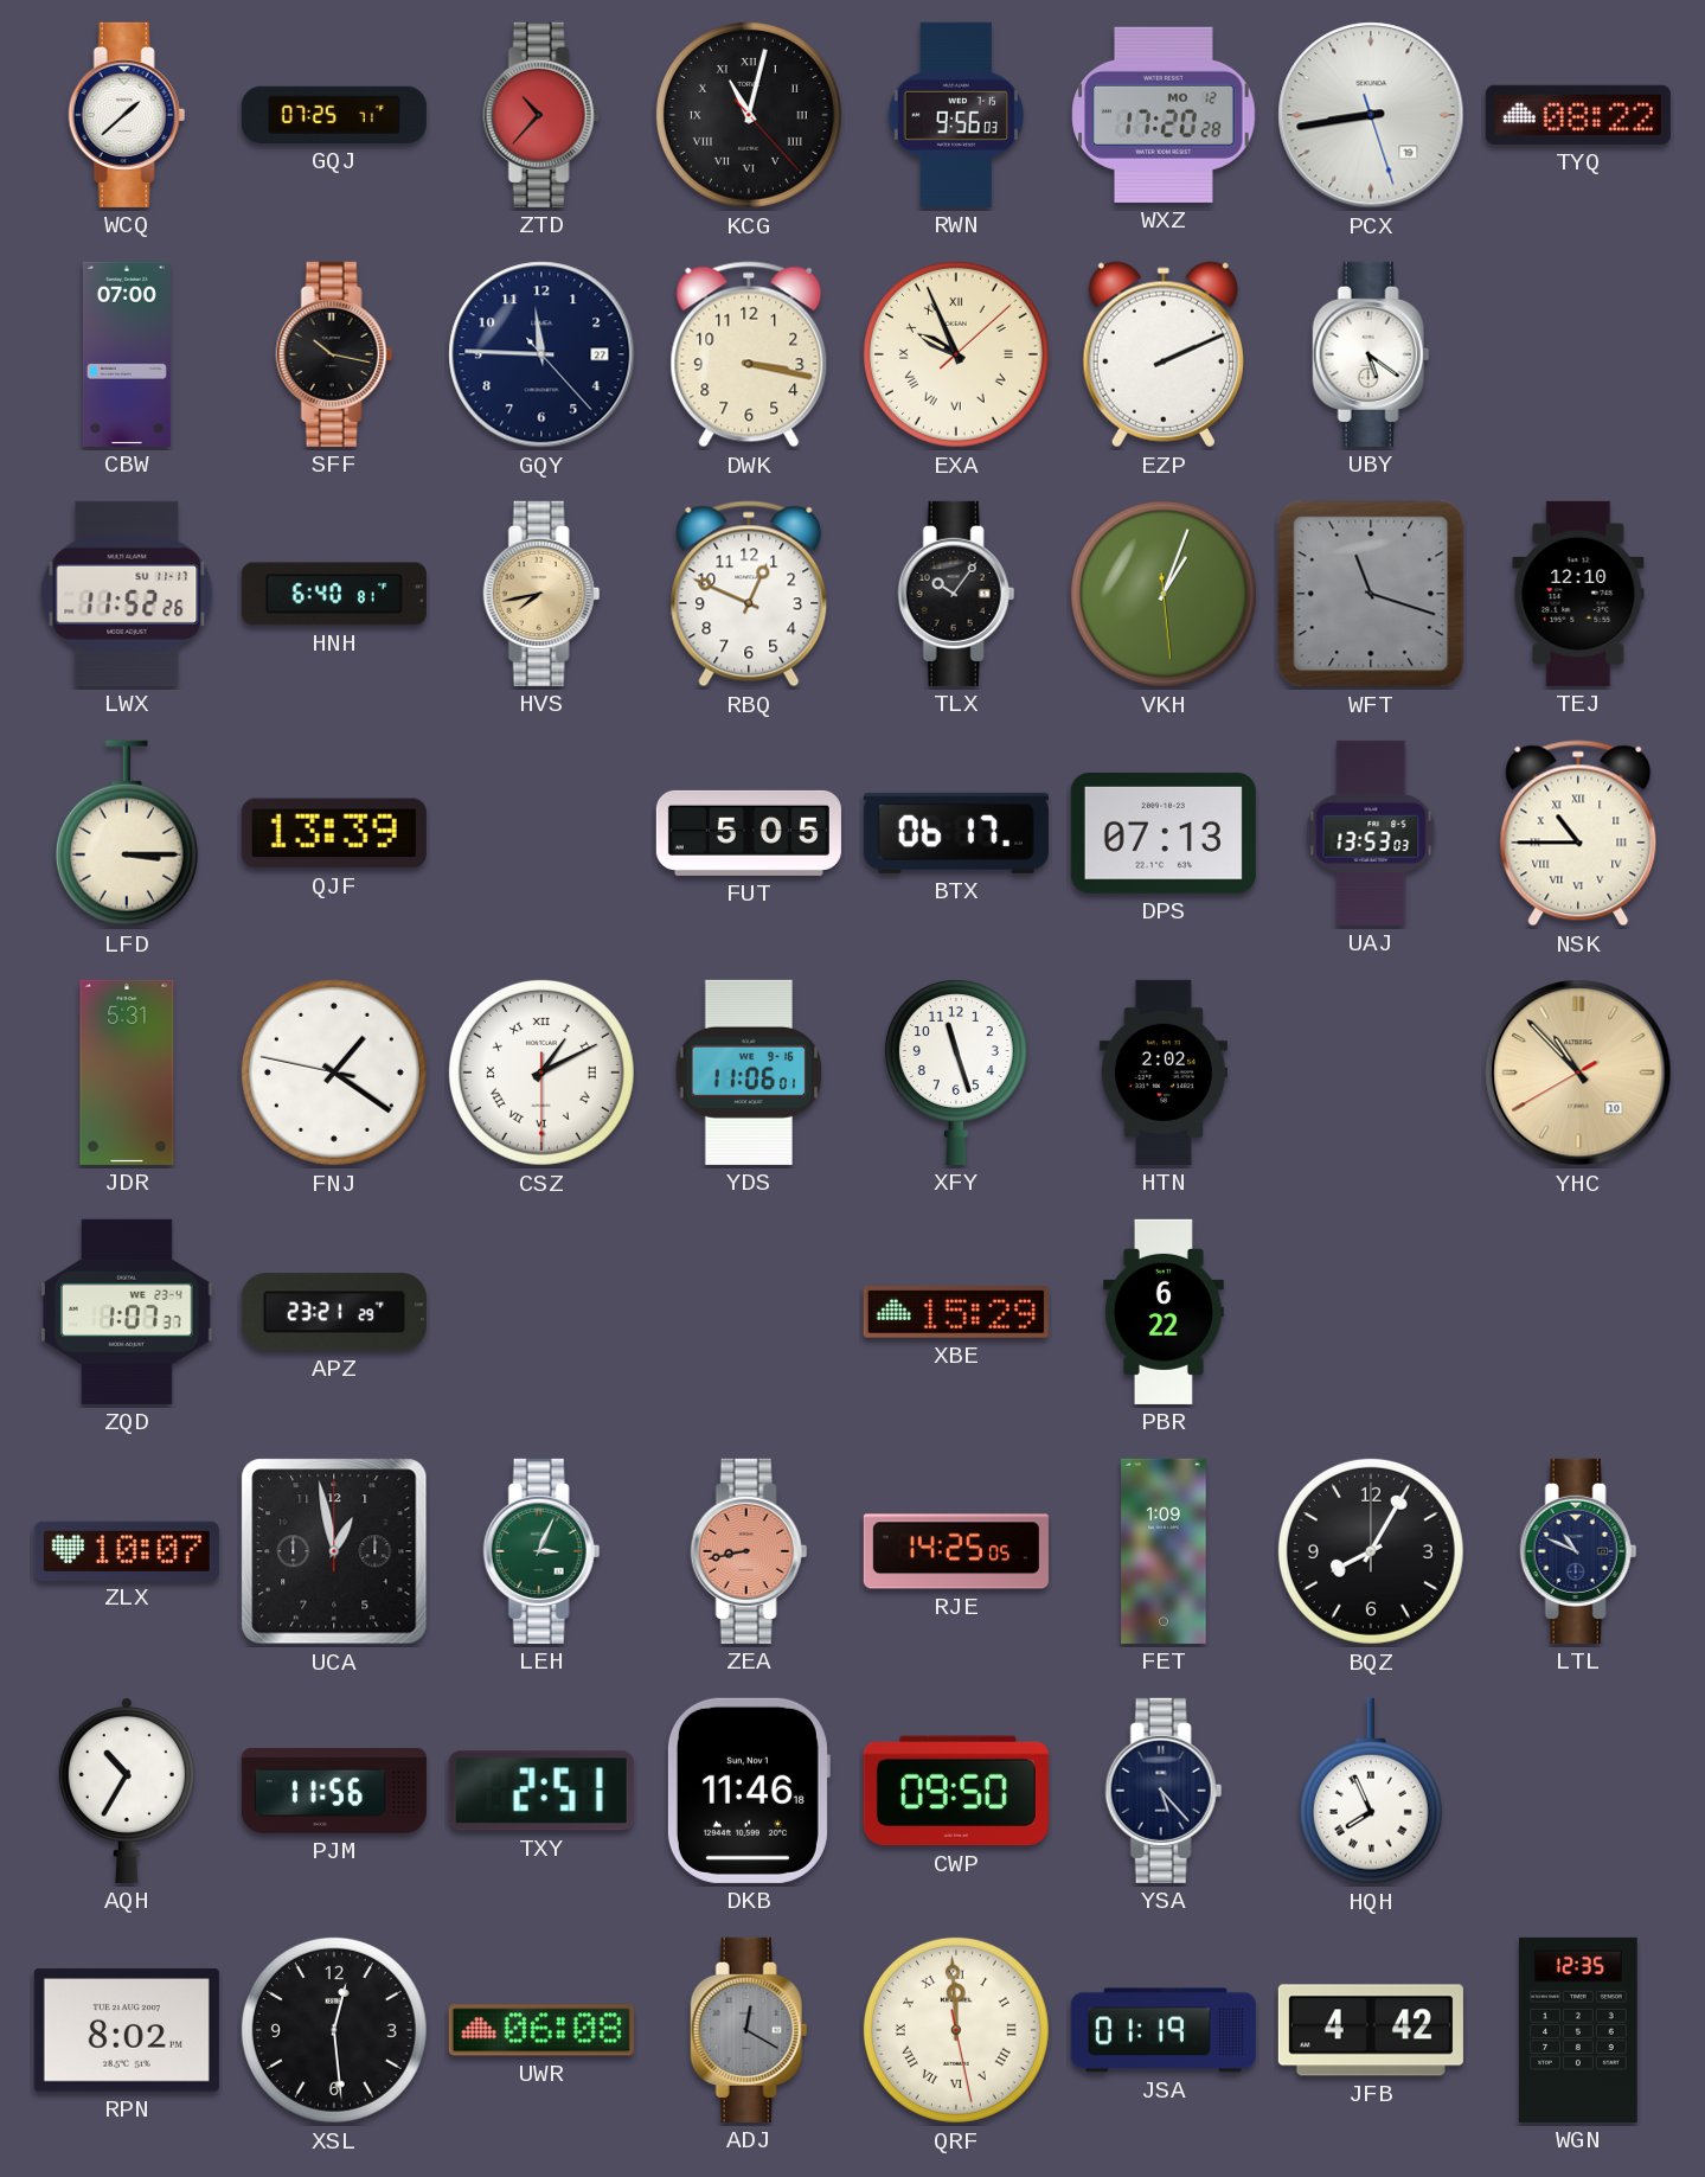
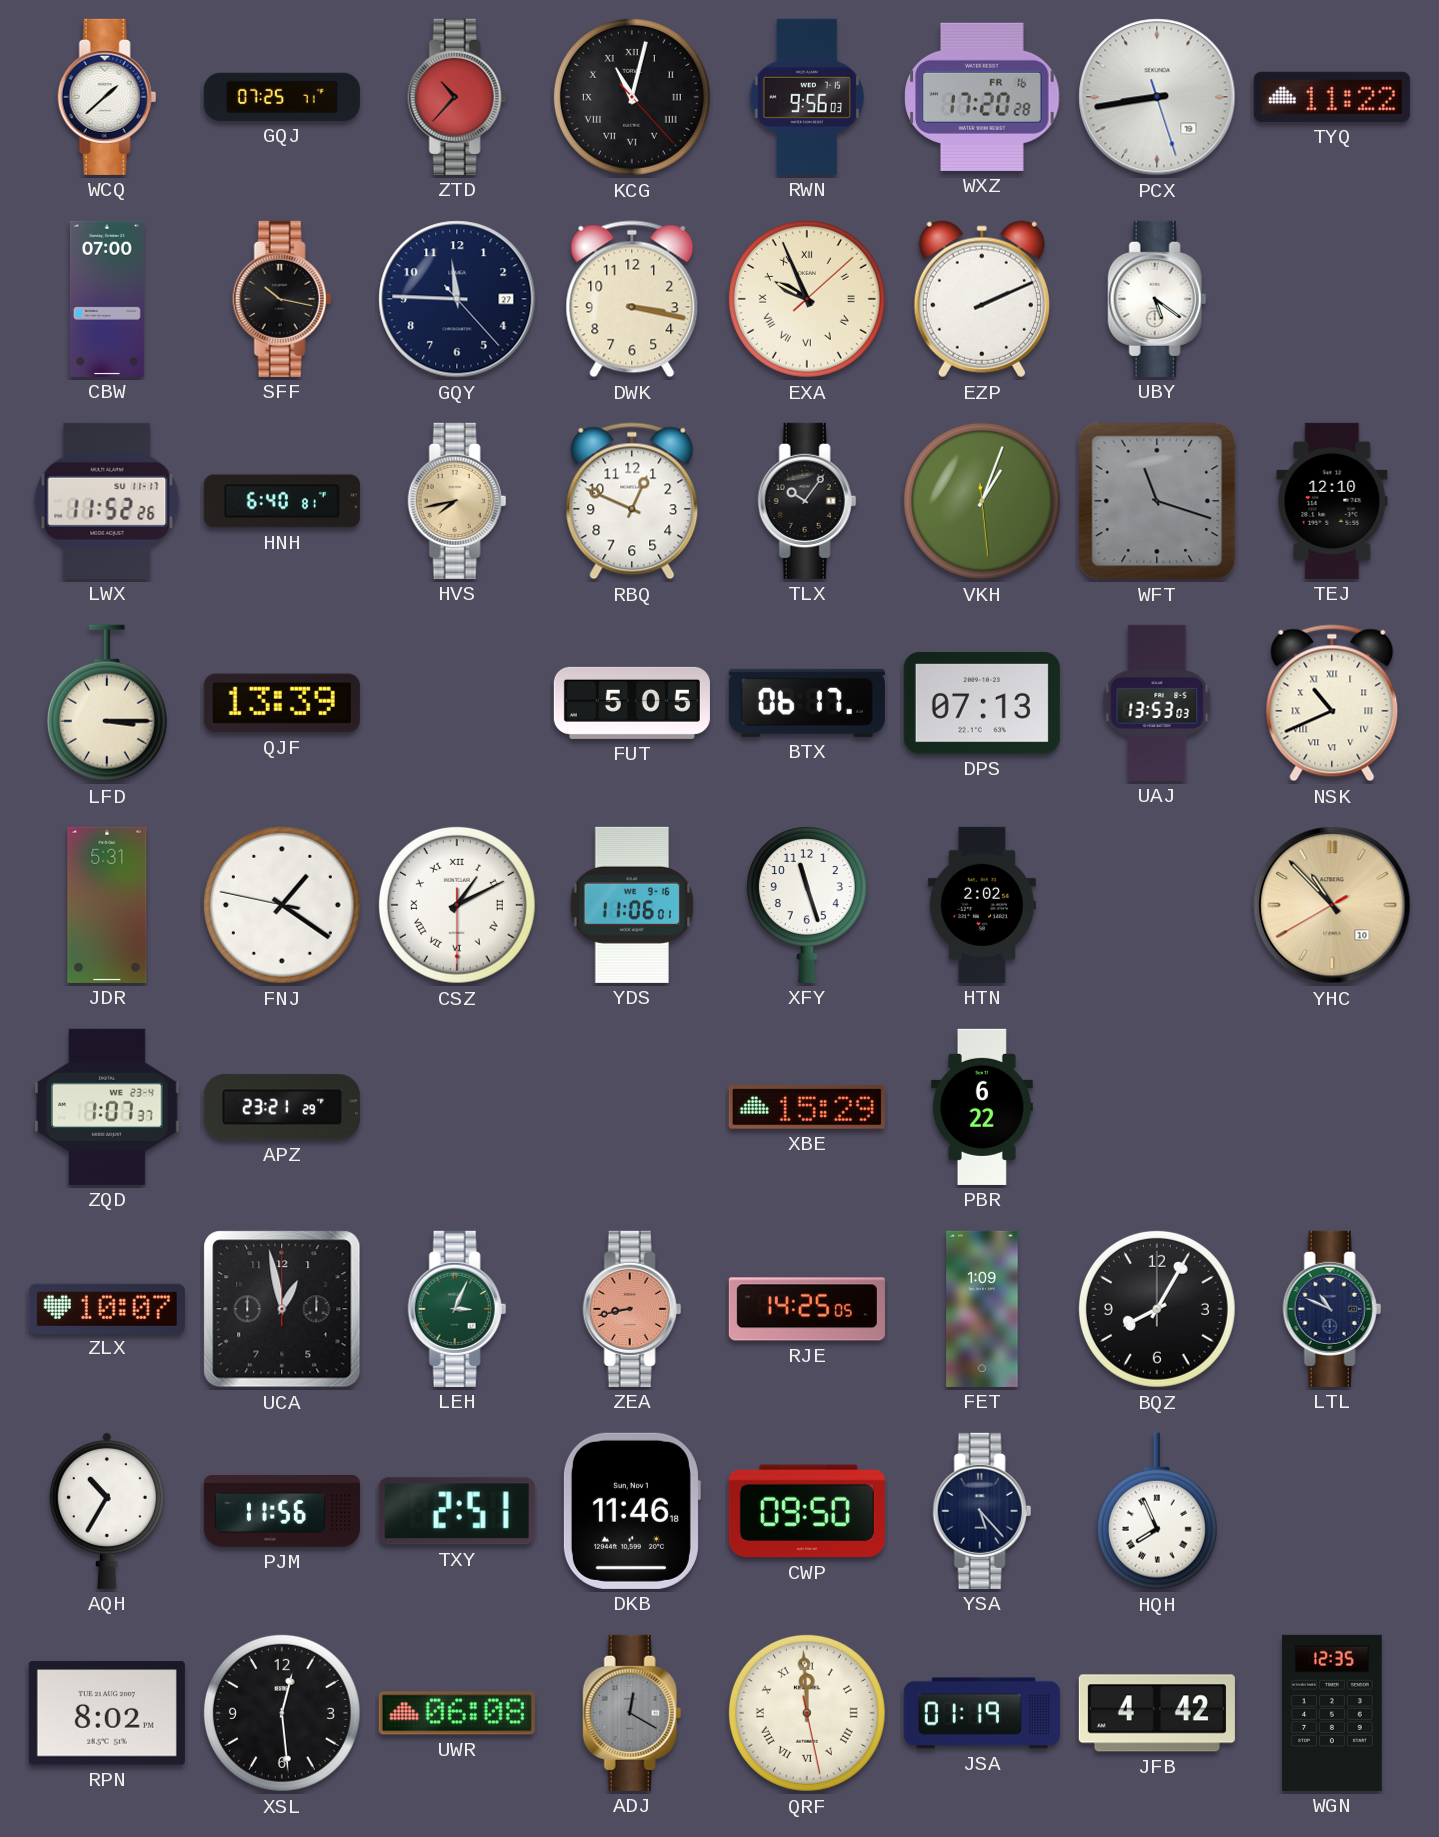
WXZ date: MO 12 -> FR 16 (982, 97)
TYQ: 08:22 -> 11:22 (1332, 97)
NSK: 10:45 -> 10:41 (1332, 703)
